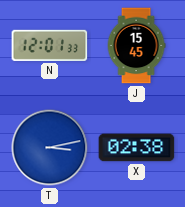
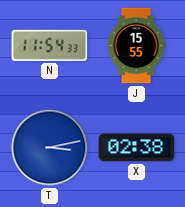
N: 12:01 -> 11:54 (50, 45)
J: 15:45 -> 15:55 (136, 46)
